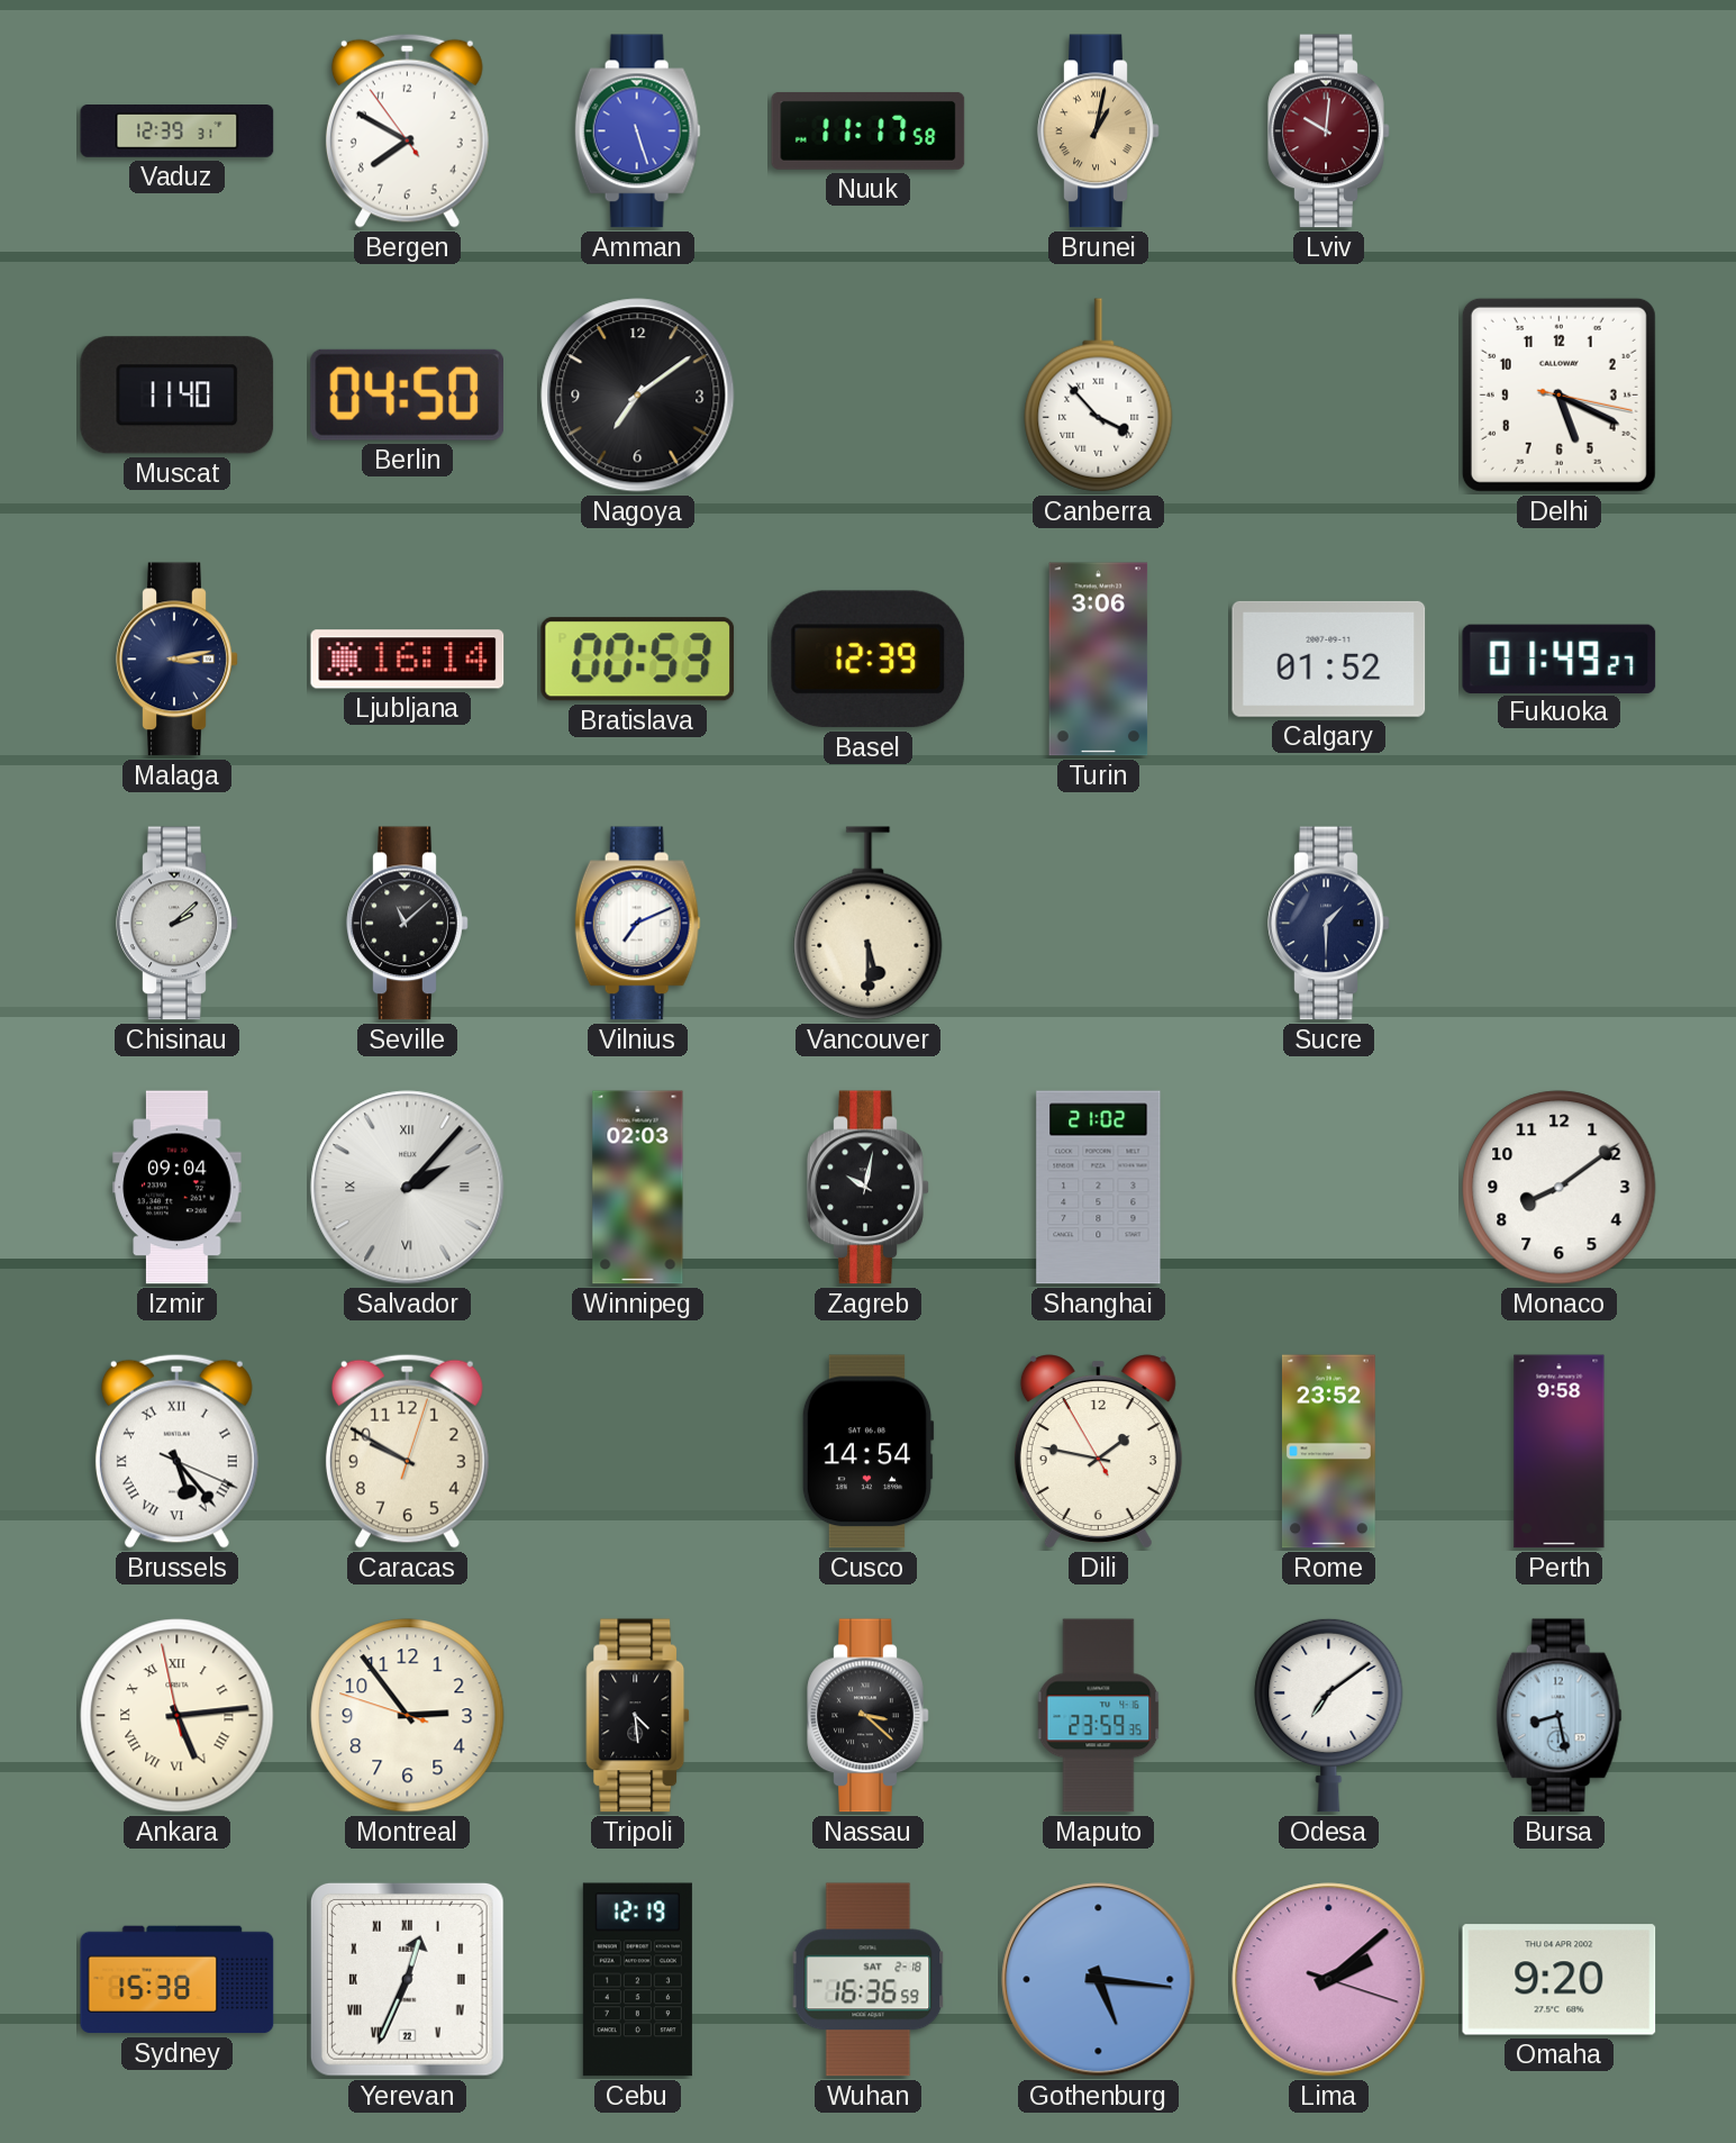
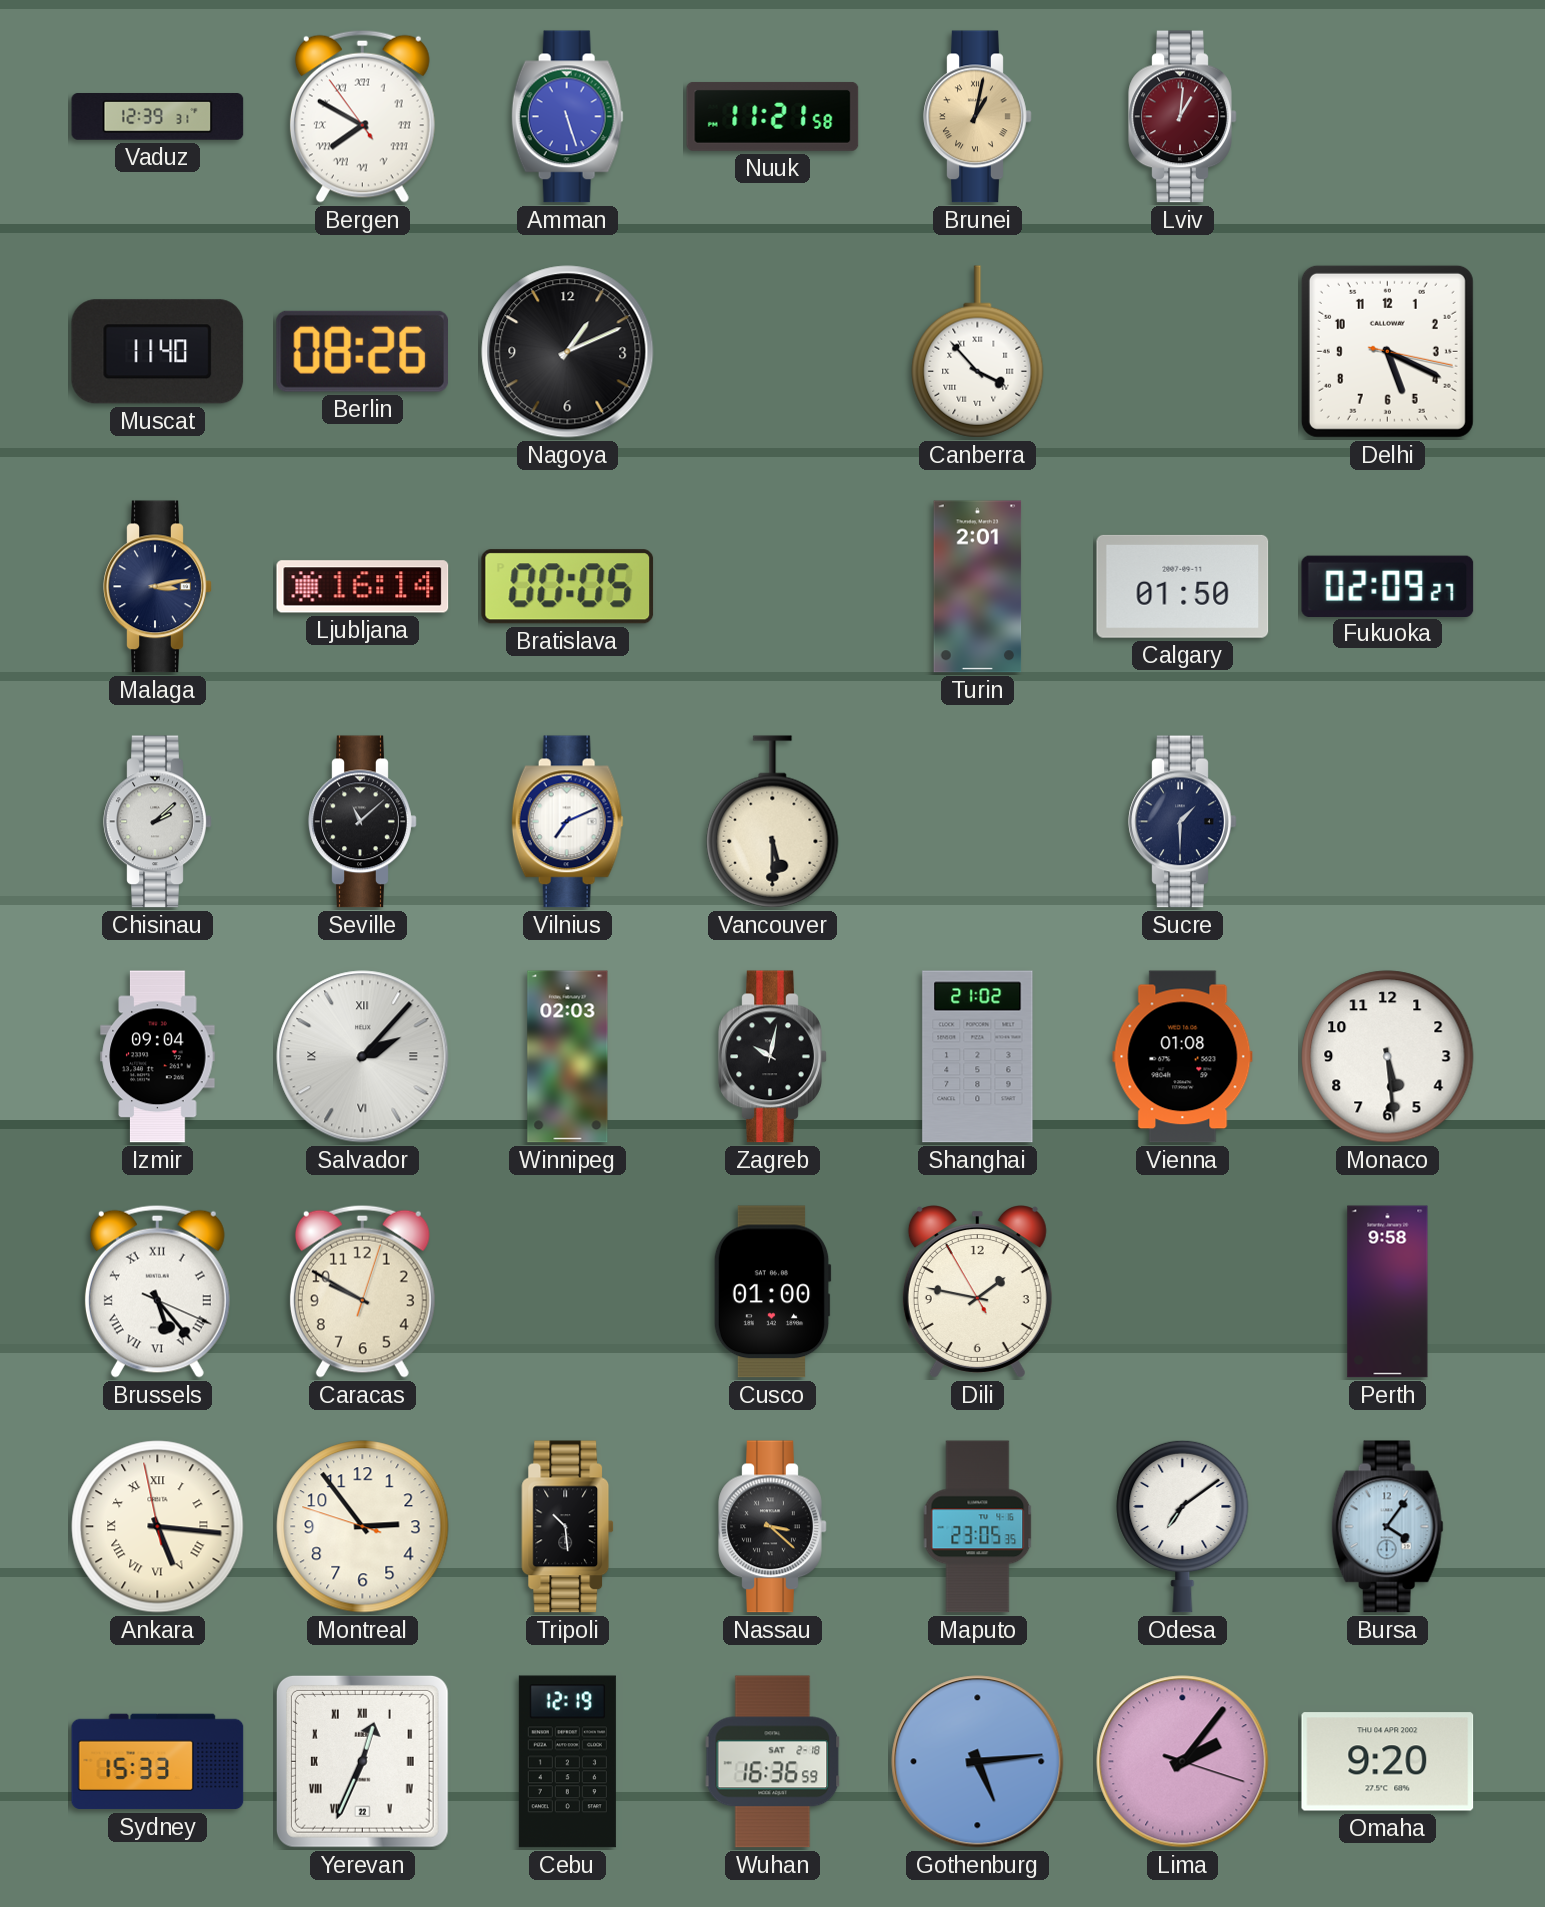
Bergen numerals: Arabic -> Roman (362, 116)
Nuuk: 11:17 -> 11:21 (773, 116)
Lviv: 10:01 -> 1:01 (1183, 117)
Berlin: 04:50 -> 08:26 (362, 351)
Nagoya: 7:09 -> 1:11 (568, 352)
Bratislava: 00:53 -> 00:05 (568, 587)
Basel: 12:39 -> none (869, 660)
Turin: 3:06 -> 2:01 (978, 587)
Calgary: 01:52 -> 01:50 (1183, 586)
Fukuoka: 01:49 -> 02:09 (1388, 586)
Vienna: none -> 01:08 (1183, 1057)
Monaco: 8:09 -> 5:29 (1388, 1057)
Cusco: 14:54 -> 01:00 (772, 1292)
Rome: 23:52 -> none (1328, 1452)
Ankara: 5:13 -> 5:15 (158, 1527)
Tripoli: 4:29 -> 10:29 (568, 1527)
Maputo: 23:59 -> 23:05 (978, 1527)
Bursa: 8:28 -> 4:06 (1387, 1527)
Sydney: 15:38 -> 15:33 (158, 1762)
Gothenburg: 5:16 -> 5:14 (978, 1762)
Lima: 2:08 -> 2:06 (1183, 1762)
